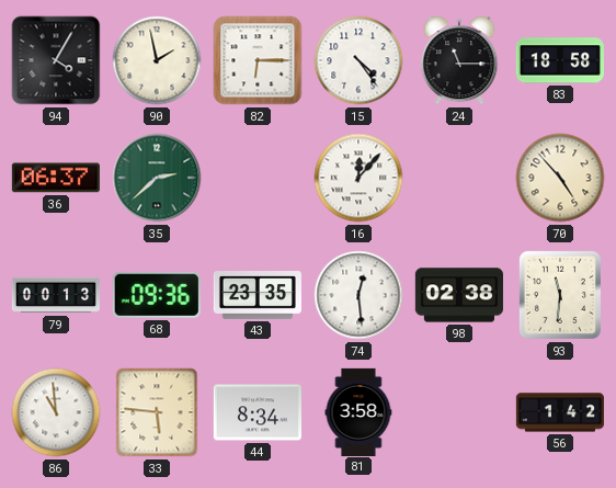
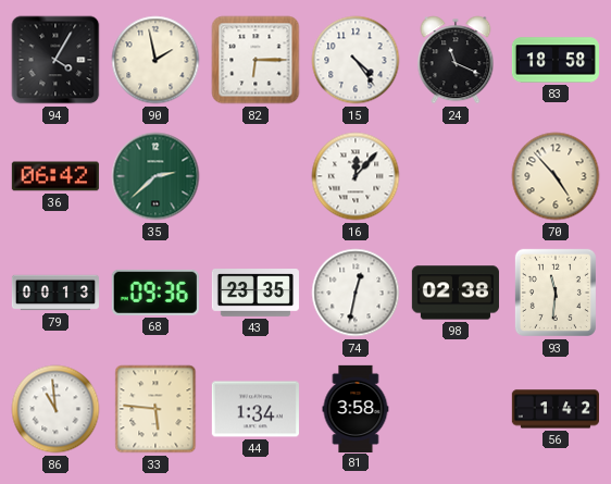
24: 11:15 -> 11:19 (456, 60)
36: 06:37 -> 06:42 (55, 176)
74: 12:29 -> 12:32 (356, 293)
44: 8:34 -> 1:34 (255, 409)
